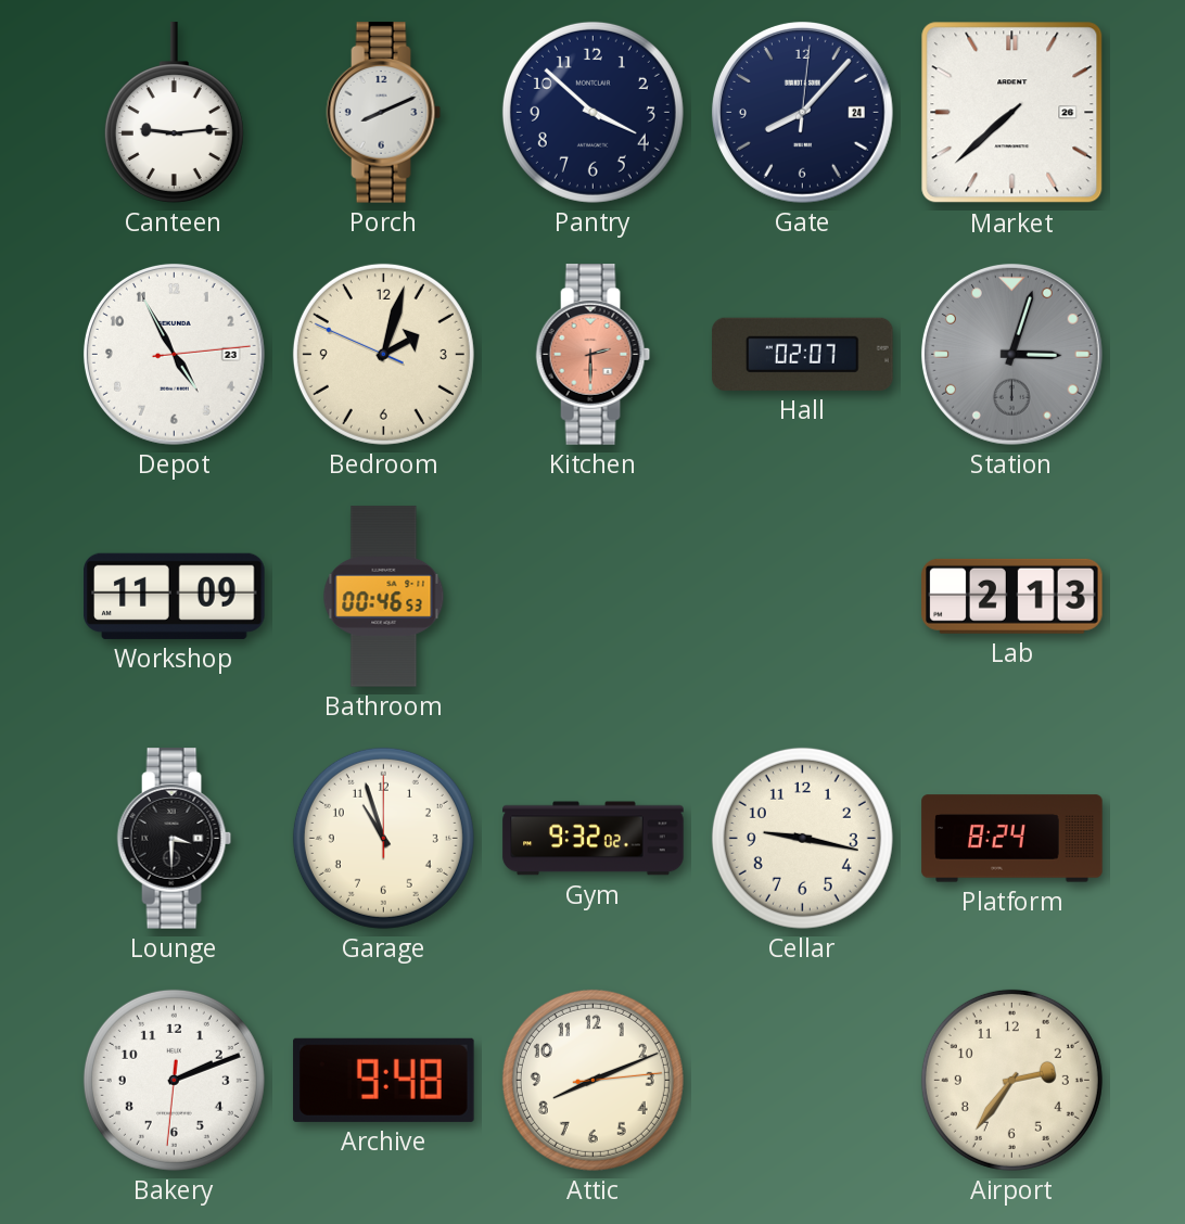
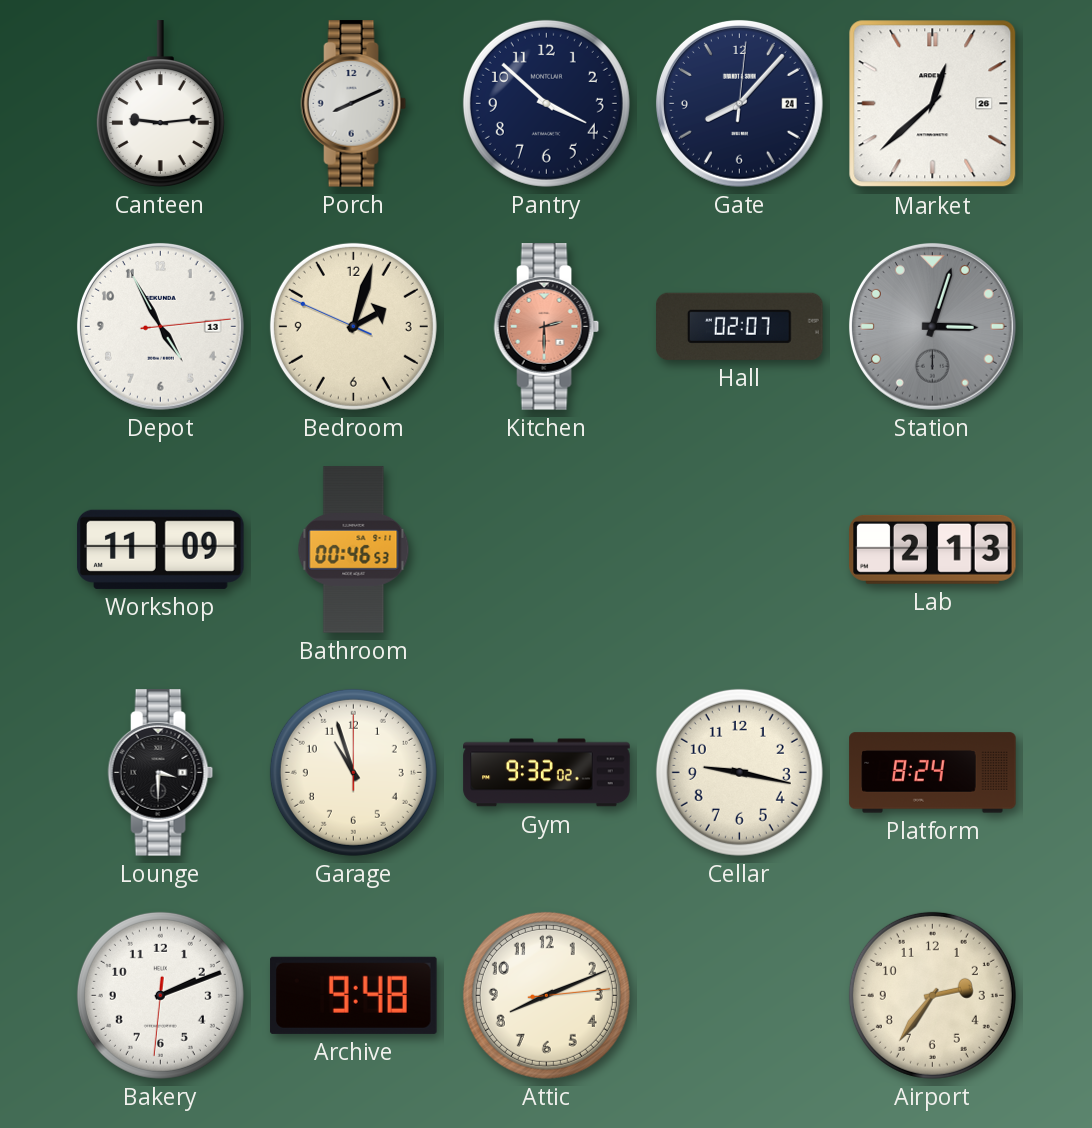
Market: 7:38 -> 12:38 (933, 104)
Depot date: 23 -> 13 (160, 326)
